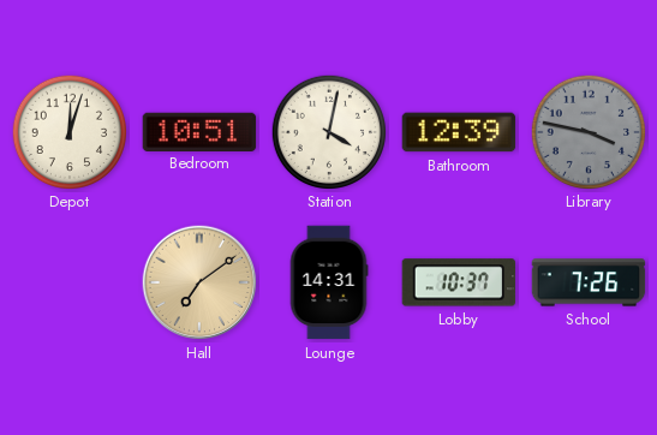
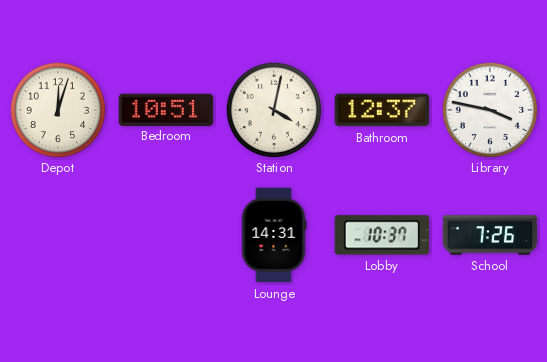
Bathroom: 12:39 -> 12:37 (382, 110)
Library dial: grey -> white (489, 109)
Hall: 7:09 -> none (199, 282)
